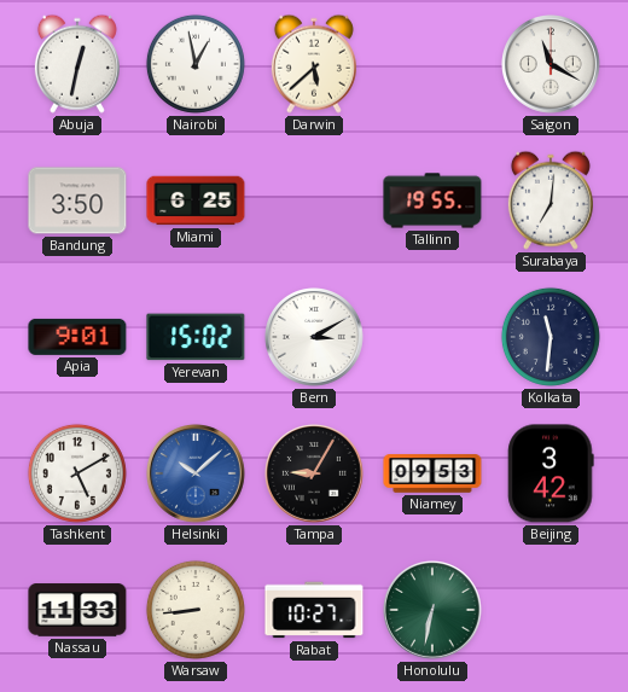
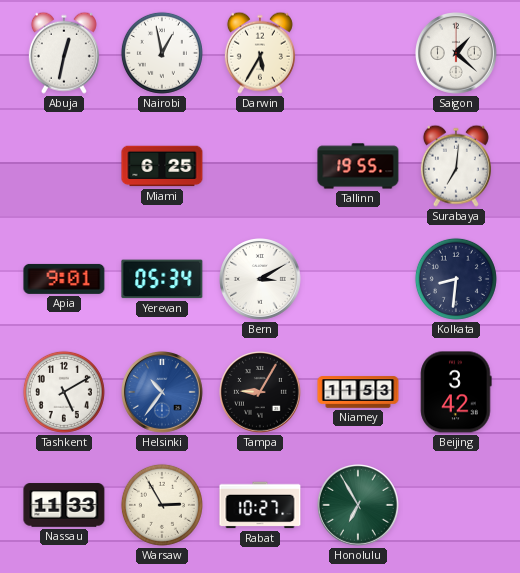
Darwin: 5:38 -> 5:35 (260, 53)
Saigon: 11:20 -> 1:22 (457, 54)
Bandung: 3:50 -> none (77, 200)
Yerevan: 15:02 -> 05:34 (162, 279)
Kolkata: 11:31 -> 8:31 (456, 279)
Helsinki: 10:08 -> 10:36 (163, 393)
Niamey: 09:53 -> 11:53 (358, 392)
Warsaw: 8:44 -> 2:55 (162, 505)
Honolulu: 6:32 -> 6:55 (359, 506)
